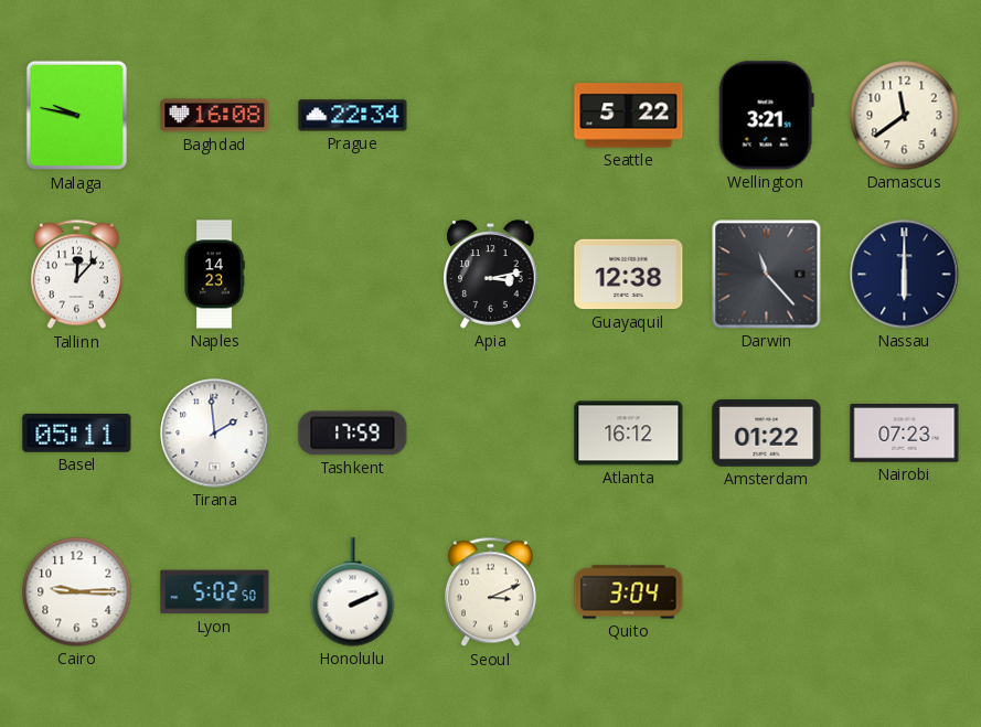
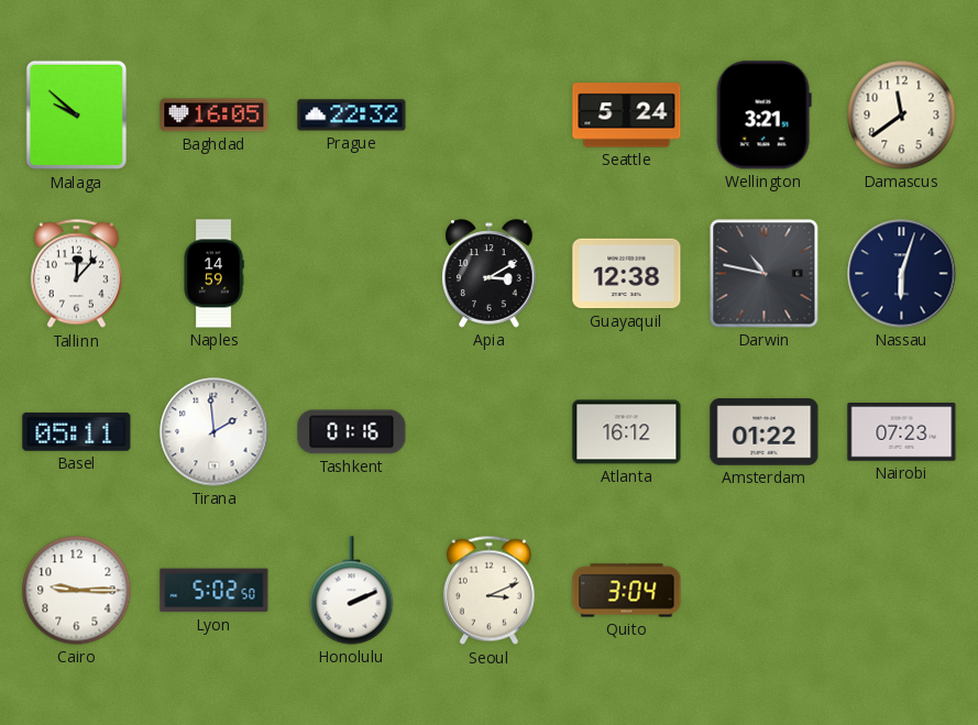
Malaga: 9:47 -> 9:52 (77, 116)
Baghdad: 16:08 -> 16:05 (215, 116)
Prague: 22:34 -> 22:32 (352, 116)
Seattle: 5:22 -> 5:24 (627, 116)
Naples: 14:23 -> 14:59 (213, 274)
Apia: 3:13 -> 3:10 (490, 274)
Darwin: 11:23 -> 10:47 (765, 274)
Nassau: 6:00 -> 6:03 (902, 274)
Tashkent: 17:59 -> 01:16 (352, 432)
